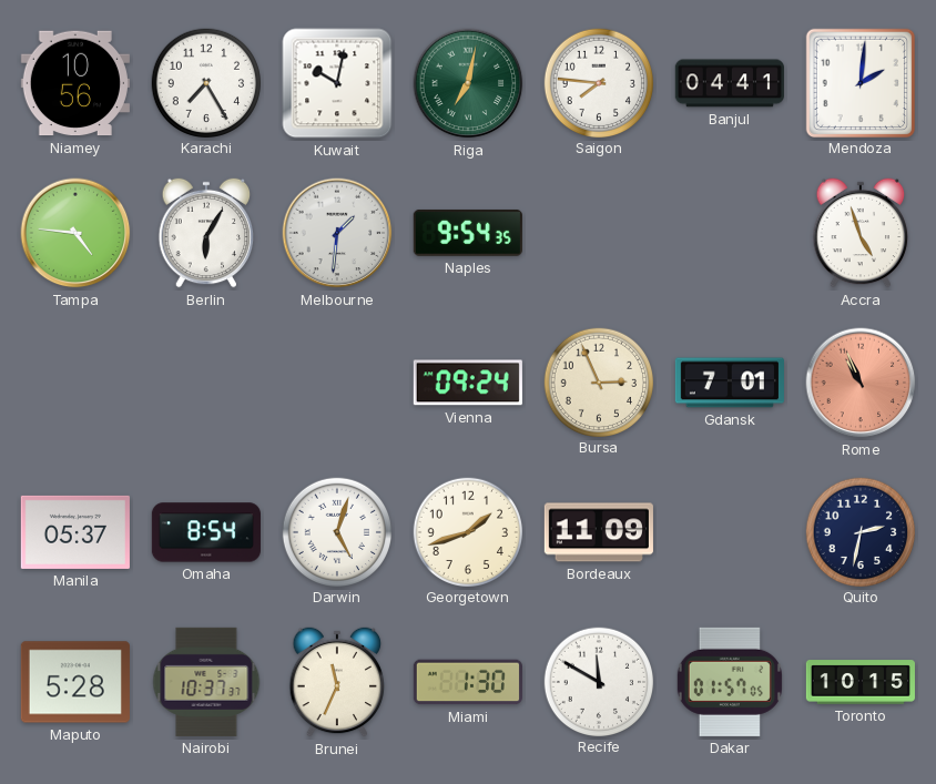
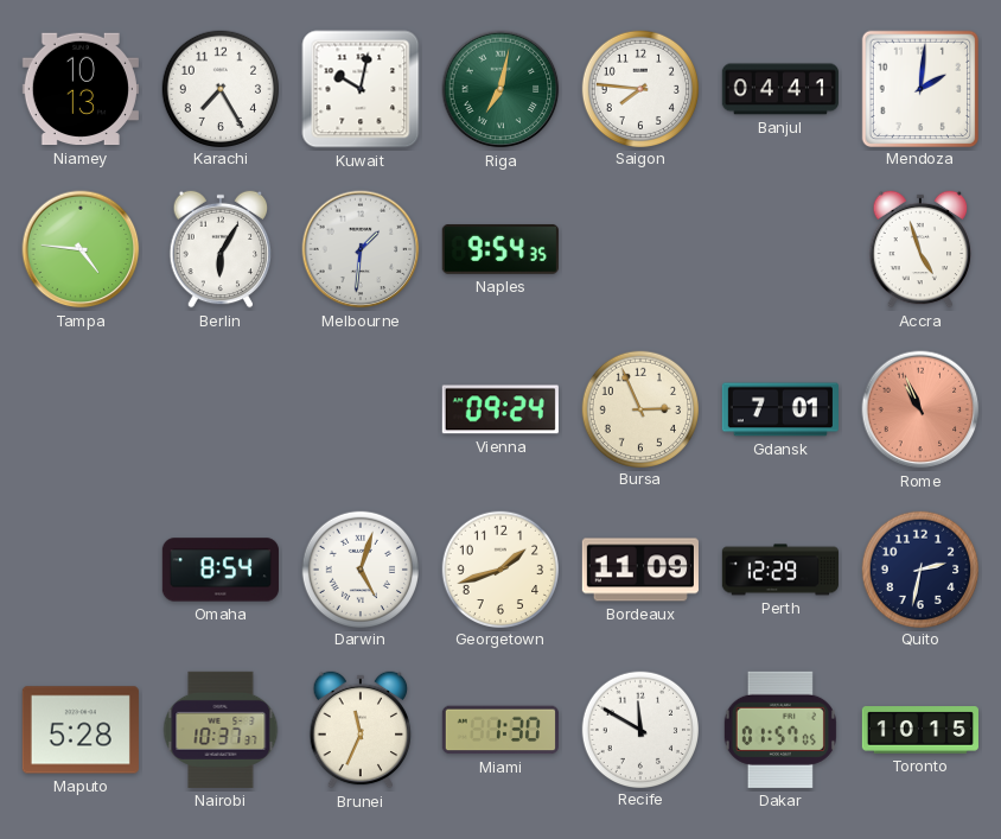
Niamey: 10:56 -> 10:13 (81, 89)
Manila: 05:37 -> none (75, 532)
Perth: none -> 12:29 (780, 570)
